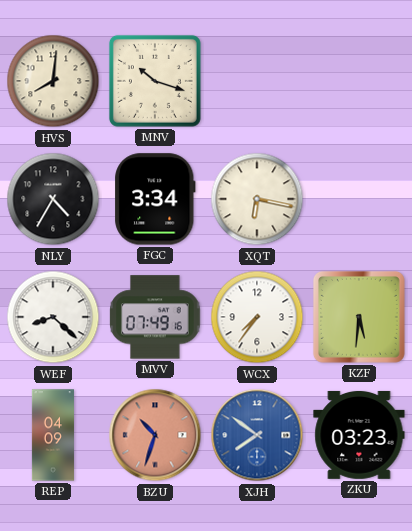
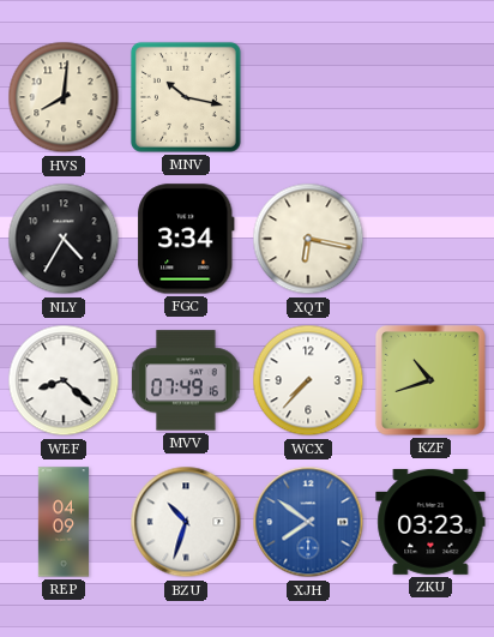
MNV: 10:18 -> 10:17 (186, 97)
WCX: 7:36 -> 7:37 (308, 380)
KZF: 5:31 -> 10:42 (430, 380)
BZU dial: salmon -> white (186, 522)
